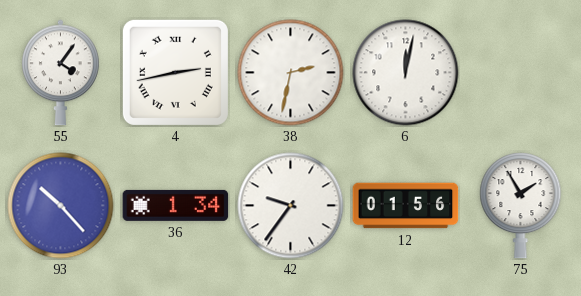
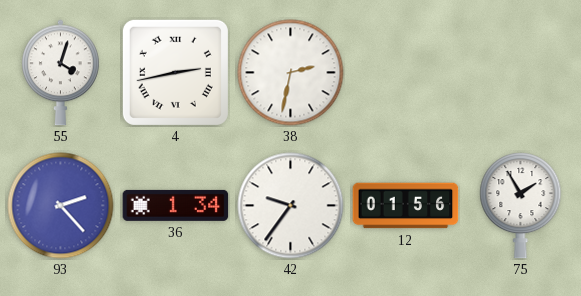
55: 4:06 -> 4:03 (61, 73)
6: 12:02 -> none (406, 73)
93: 10:23 -> 2:23 (61, 206)
